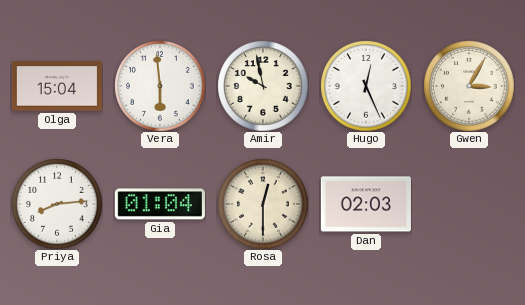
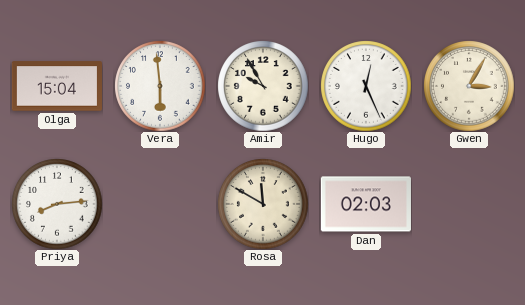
Amir: 9:58 -> 9:55 (263, 86)
Gia: 01:04 -> none (160, 204)
Rosa: 12:30 -> 11:50 (263, 204)
